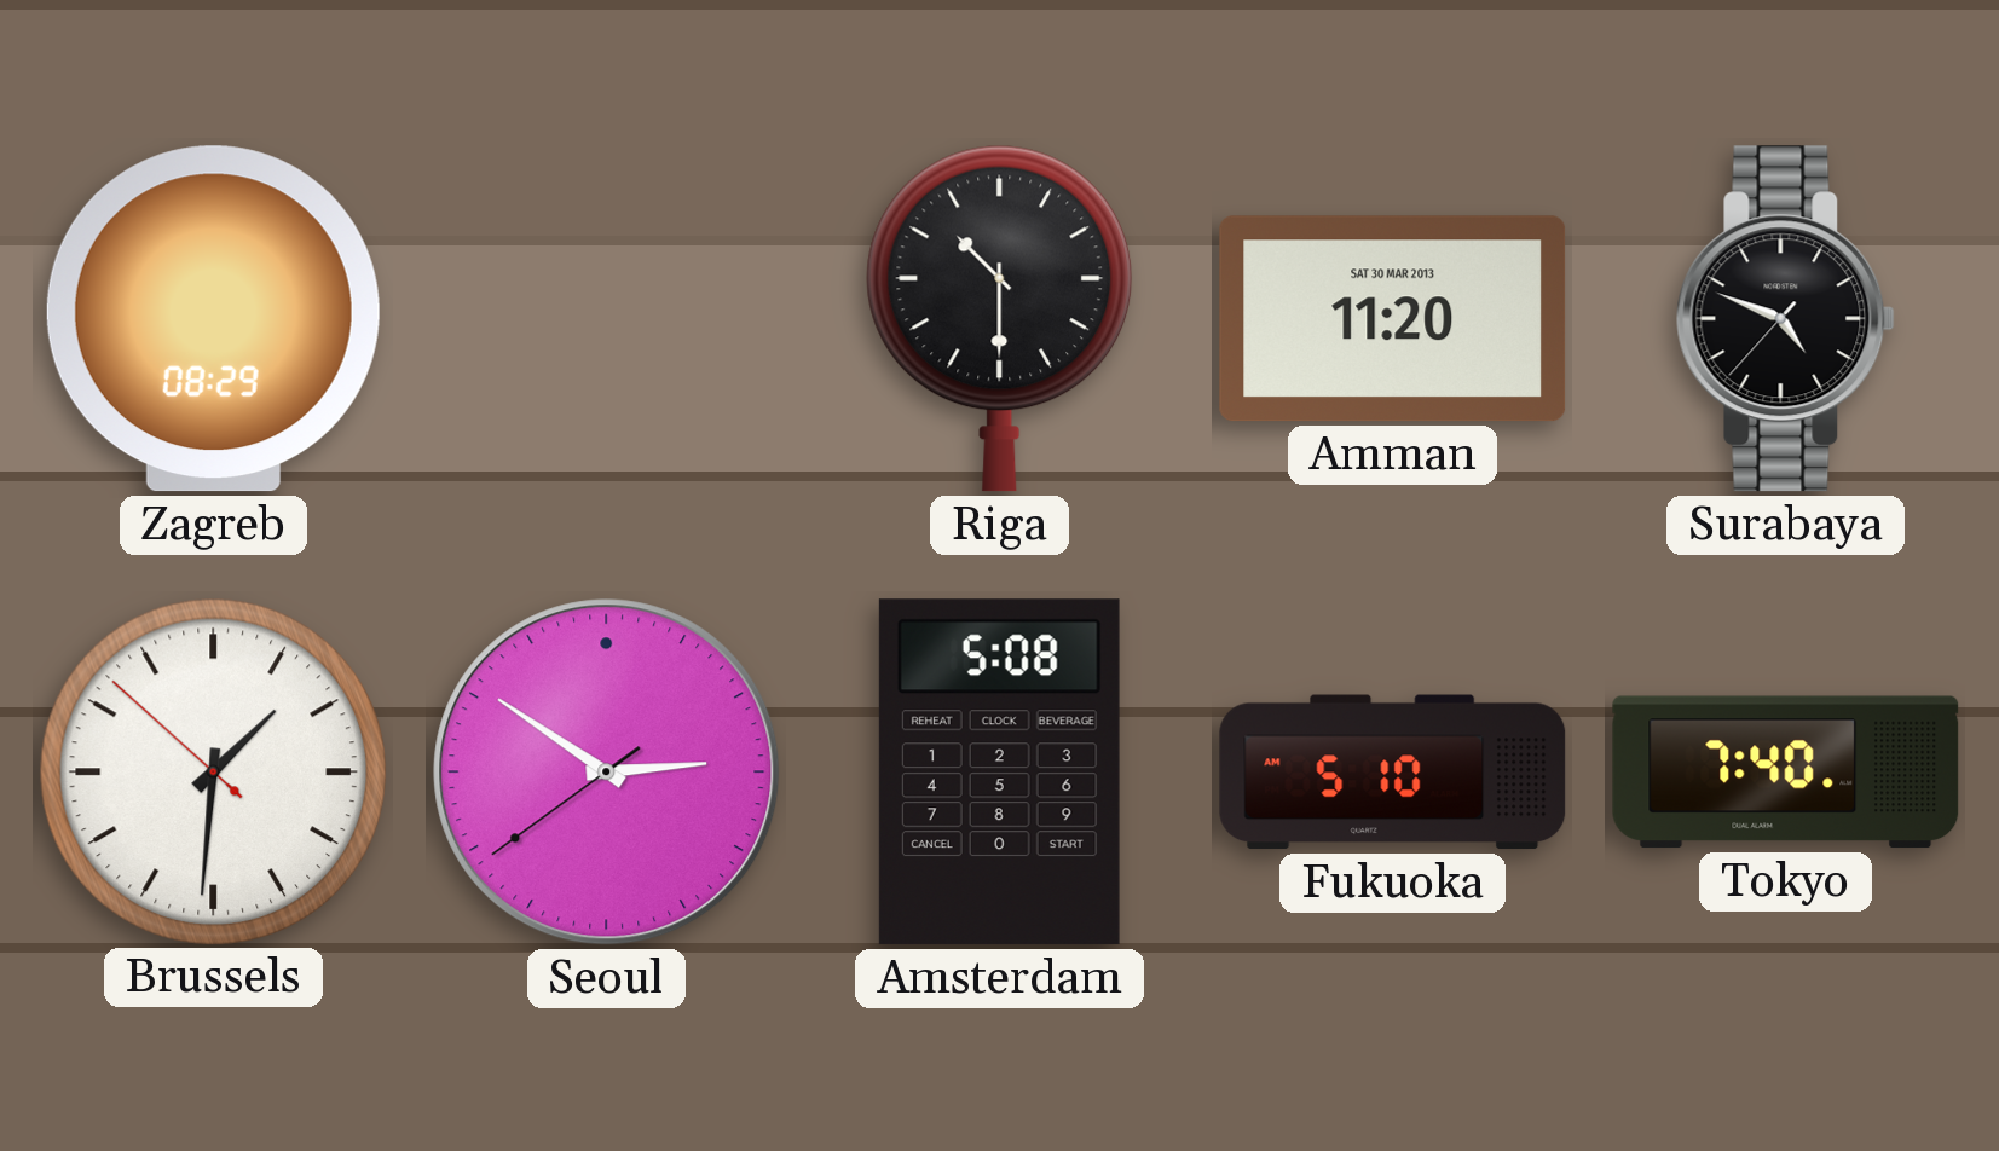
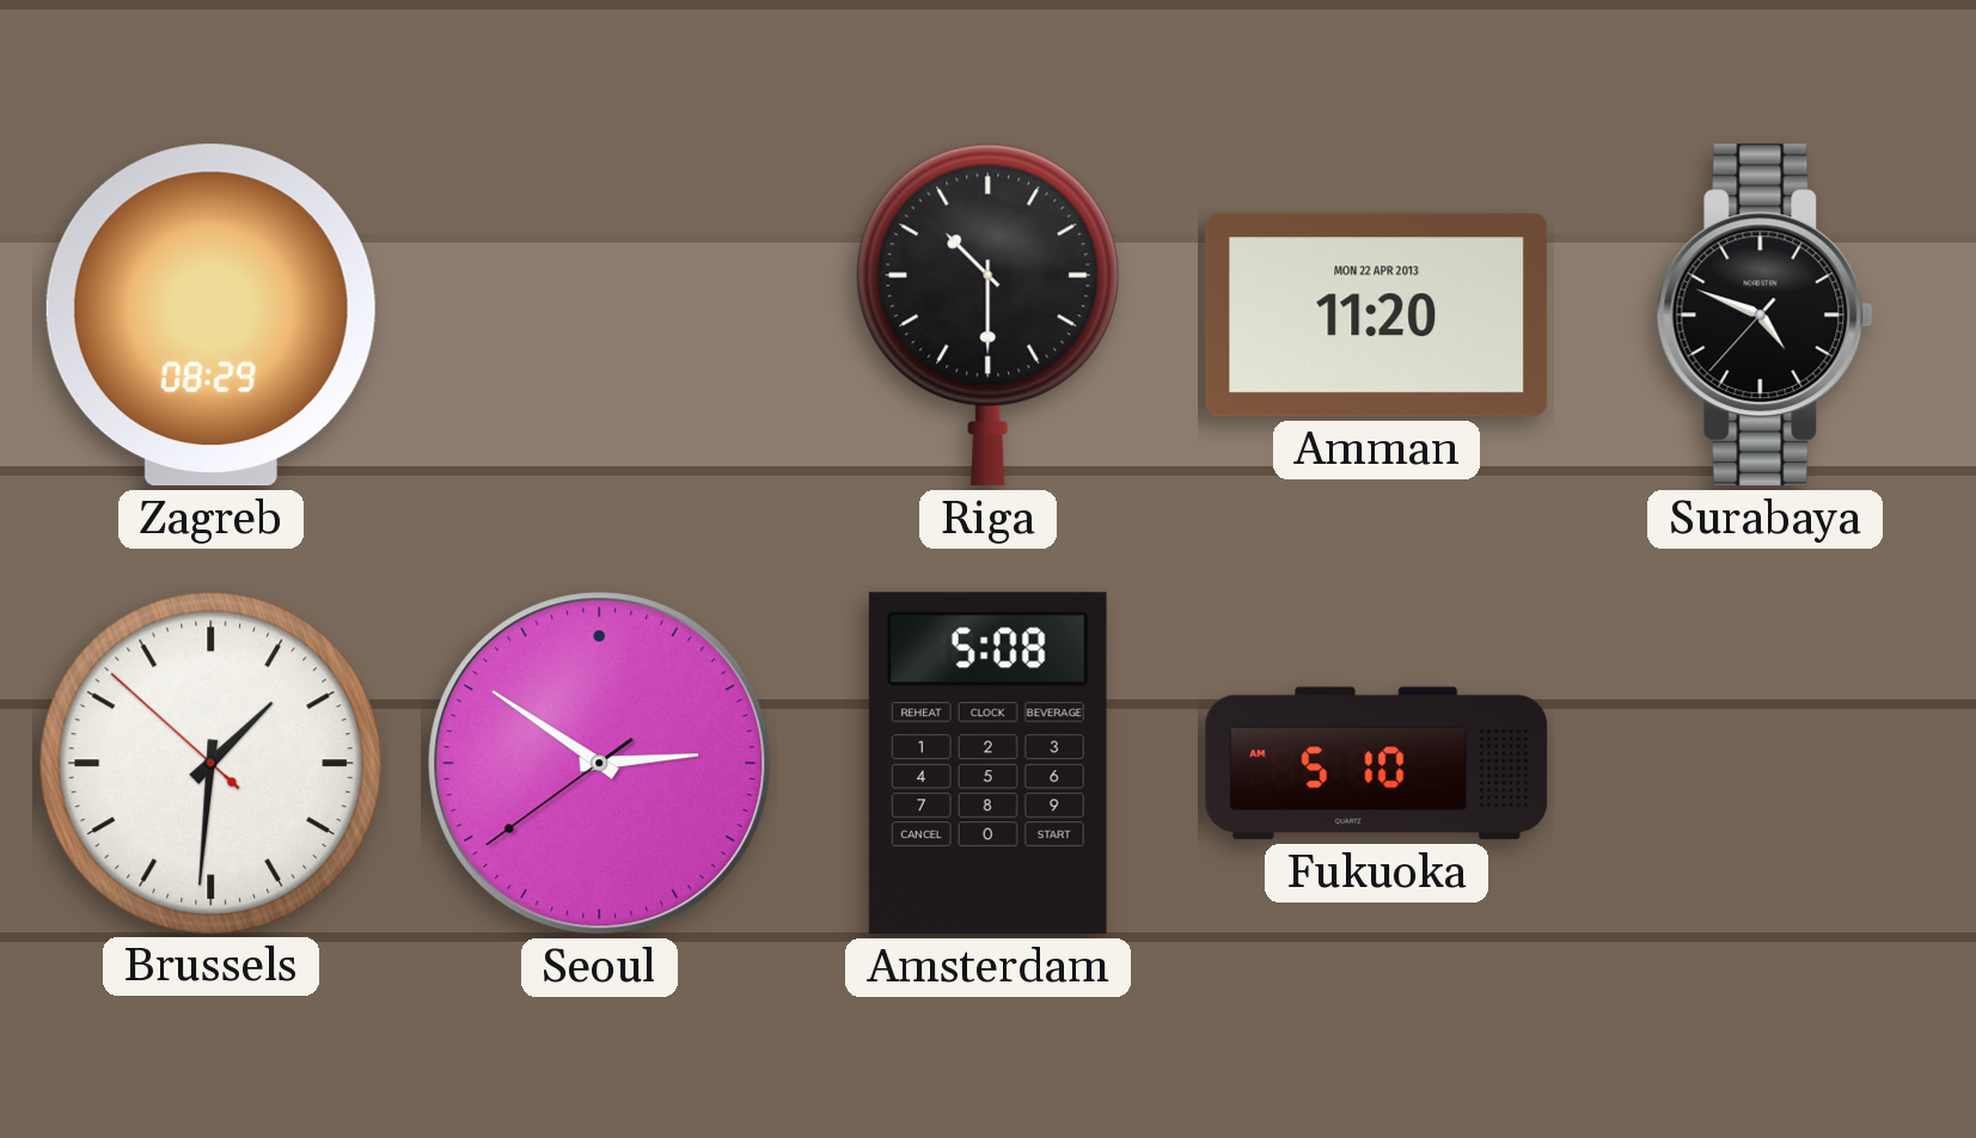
Amman date: SAT 30 MAR 2013 -> MON 22 APR 2013 (1377, 316)
Tokyo: 7:40 -> none (1786, 773)
